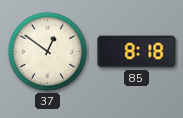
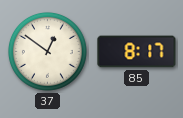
85: 8:18 -> 8:17 (137, 52)
